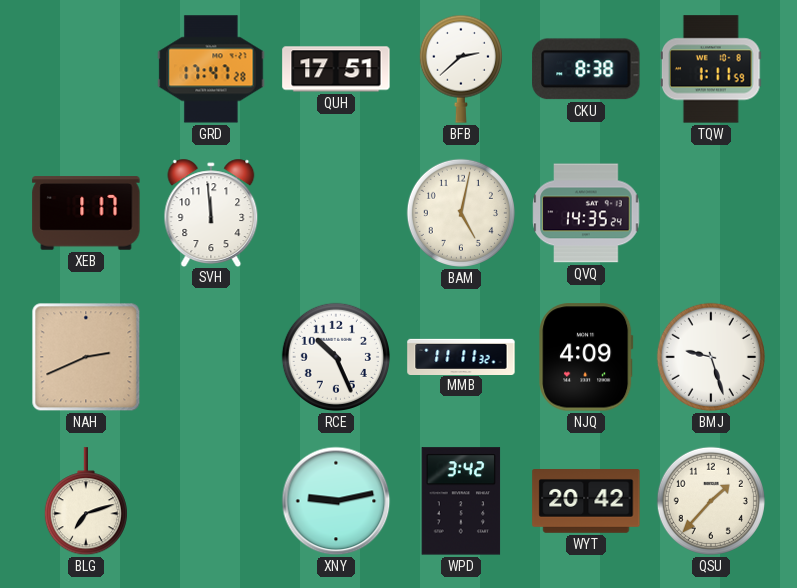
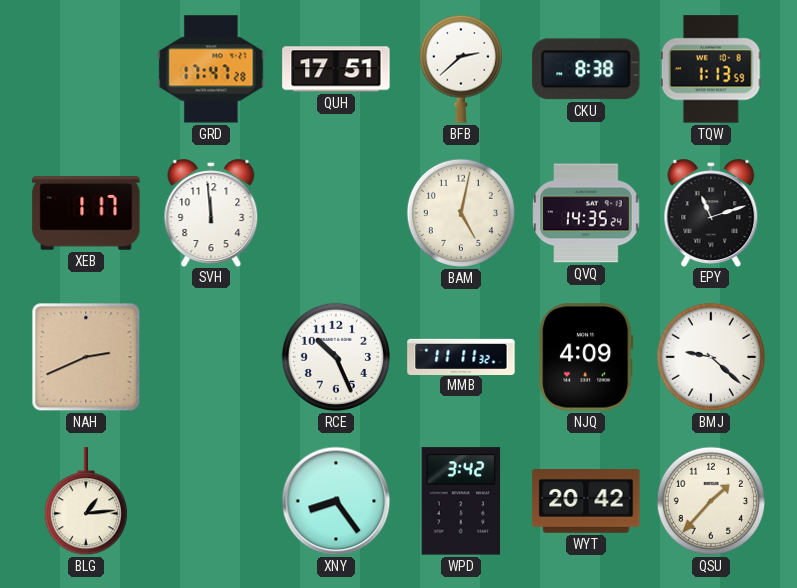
TQW: 1:11 -> 1:13 (711, 69)
EPY: none -> 11:12 (711, 212)
BMJ: 9:27 -> 9:22 (711, 357)
BLG: 7:12 -> 1:14 (86, 502)
XNY: 9:13 -> 8:24 (336, 501)
